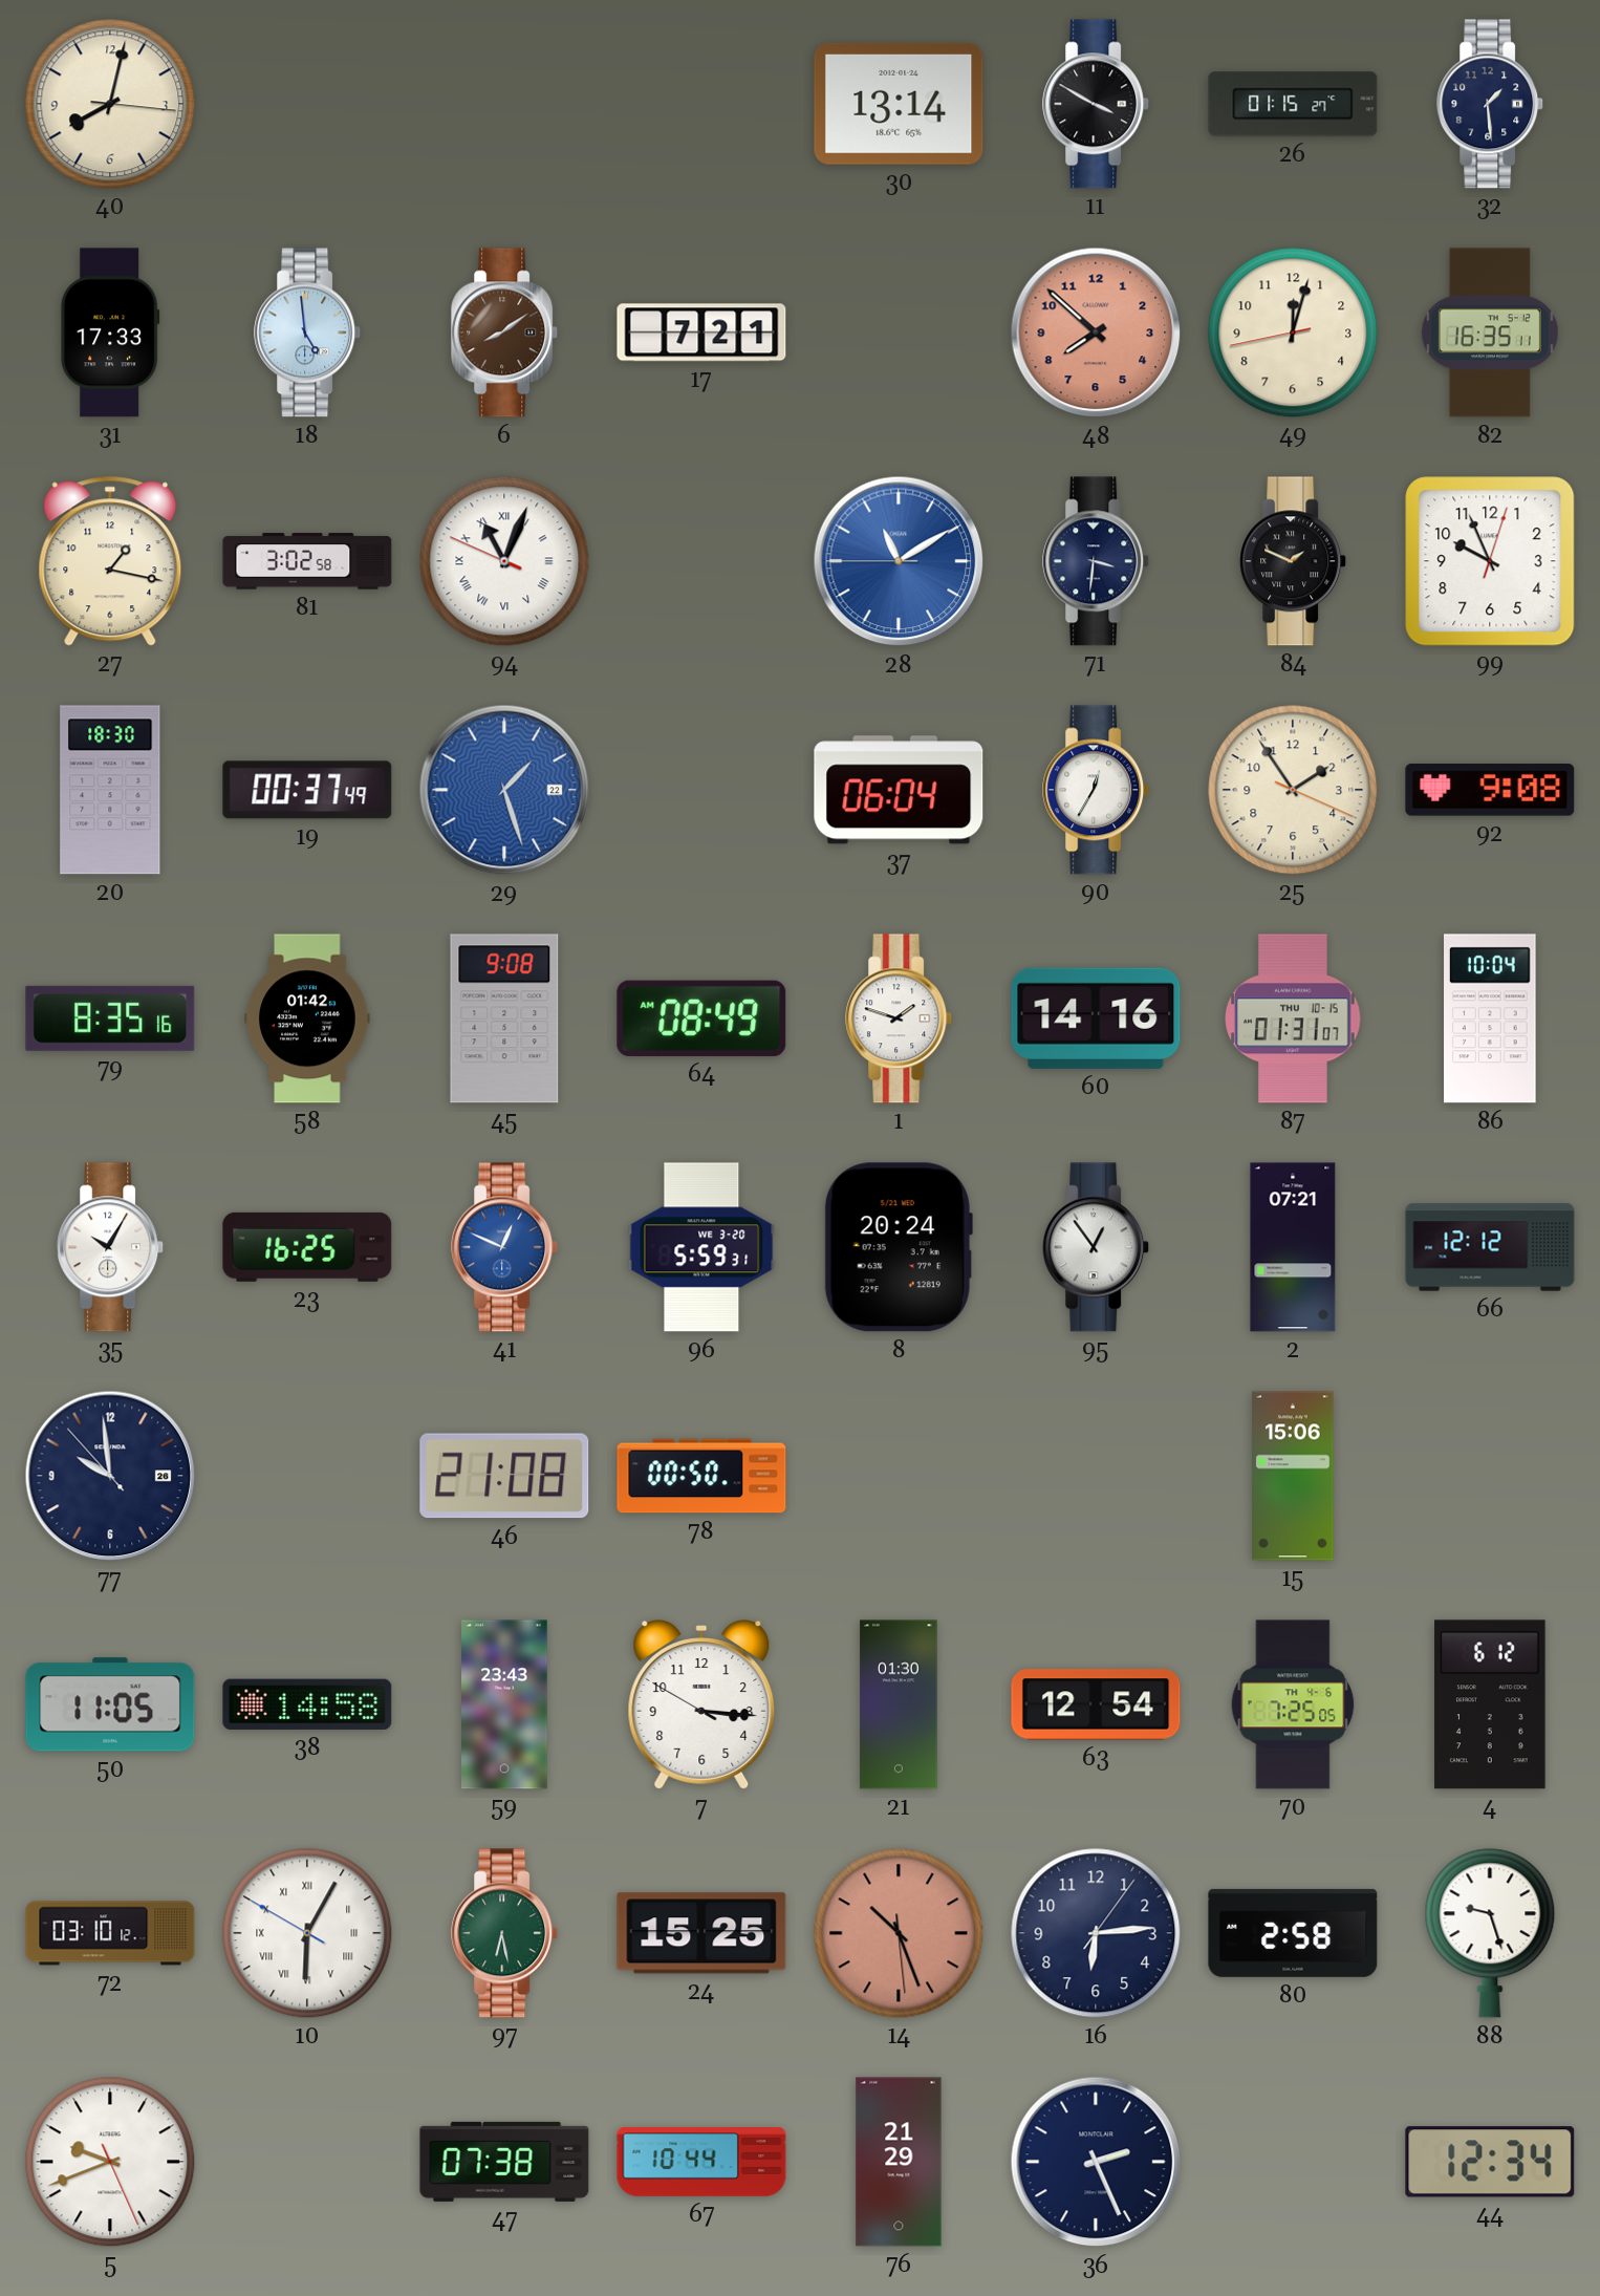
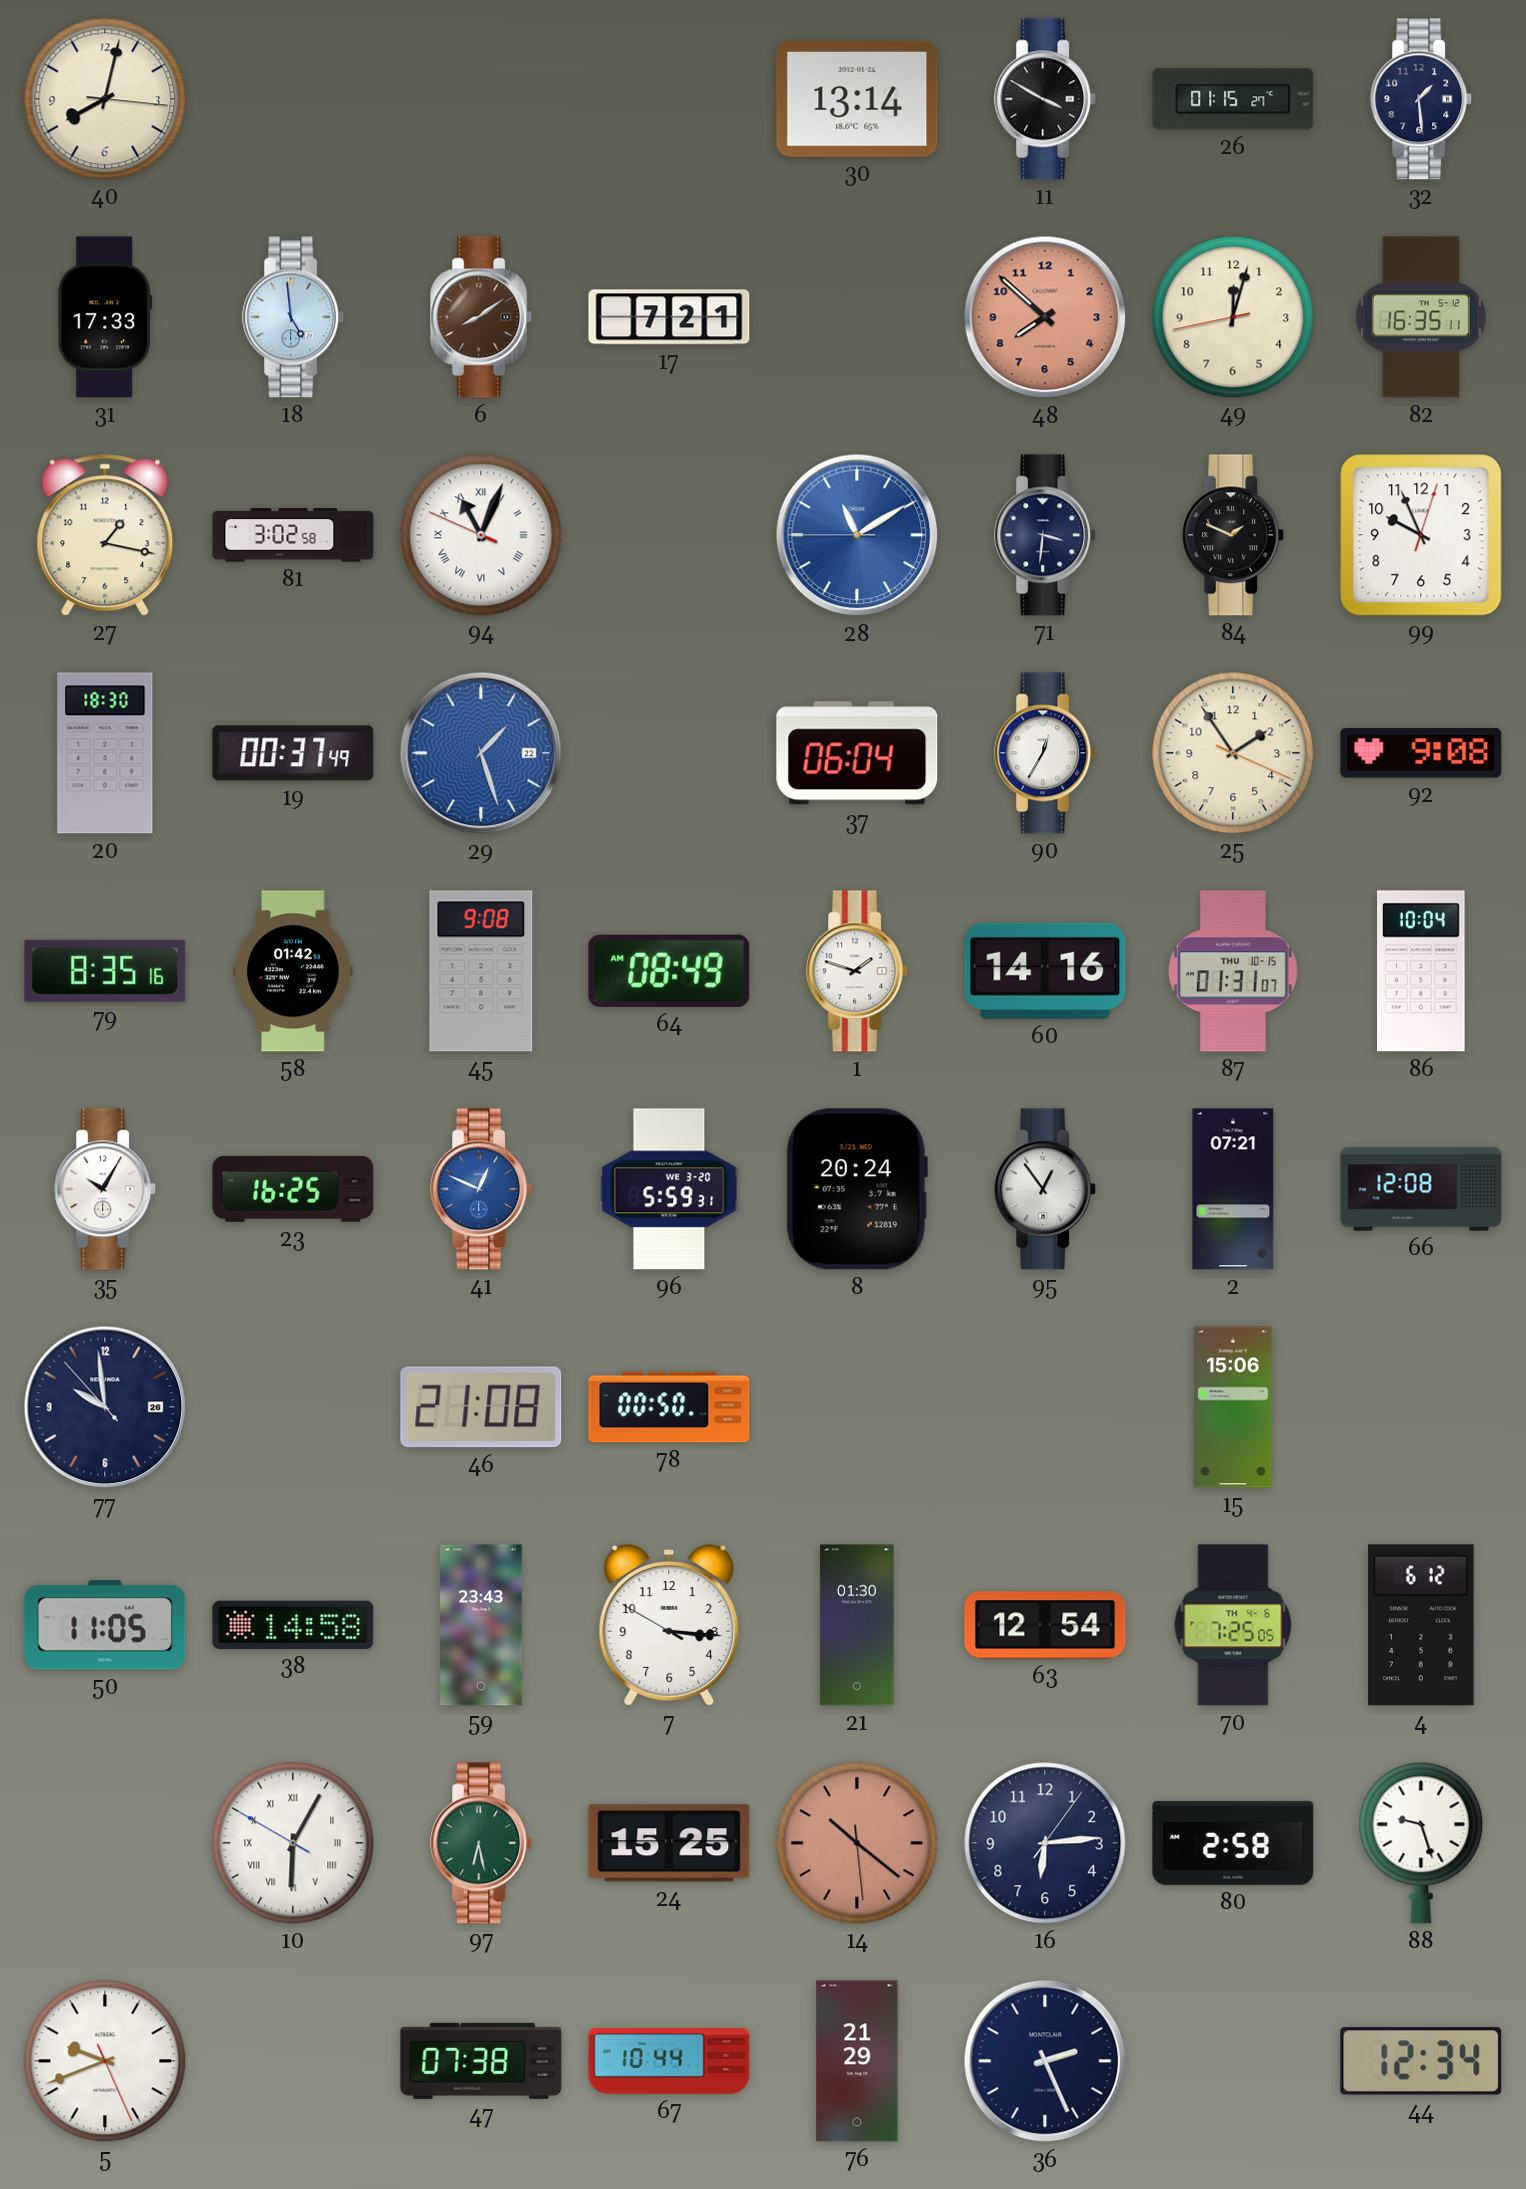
66: 12:12 -> 12:08 (1421, 1189)
72: 03:10 -> none (110, 1933)
14: 10:26 -> 10:21 (857, 1843)
